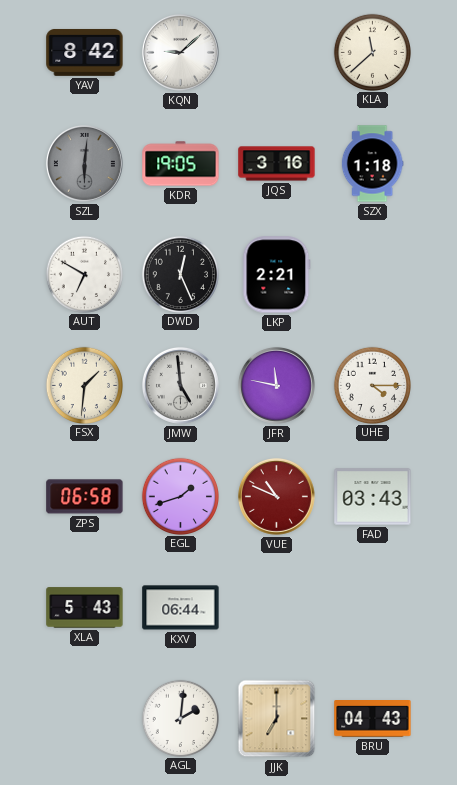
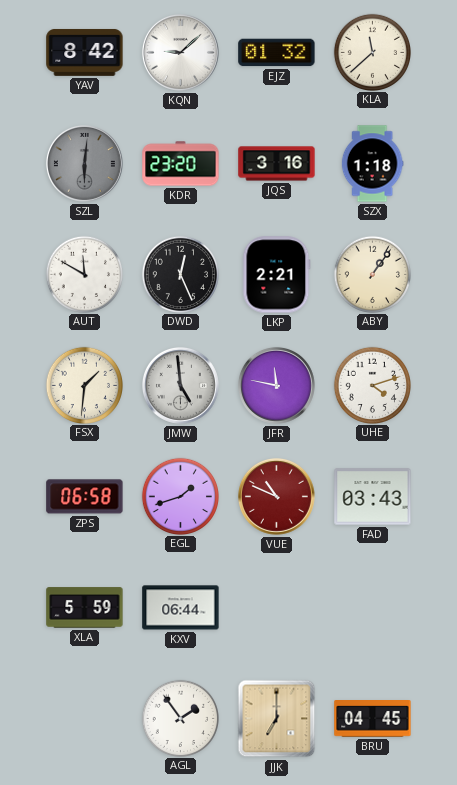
EJZ: none -> 01:32 (277, 53)
KDR: 19:05 -> 23:20 (181, 164)
AUT: 6:50 -> 11:50 (84, 274)
ABY: none -> 1:06 (372, 274)
UHE: 4:15 -> 4:12 (372, 385)
XLA: 5:43 -> 5:59 (85, 608)
AGL: 2:01 -> 1:54 (180, 718)
BRU: 04:43 -> 04:45 (373, 719)
